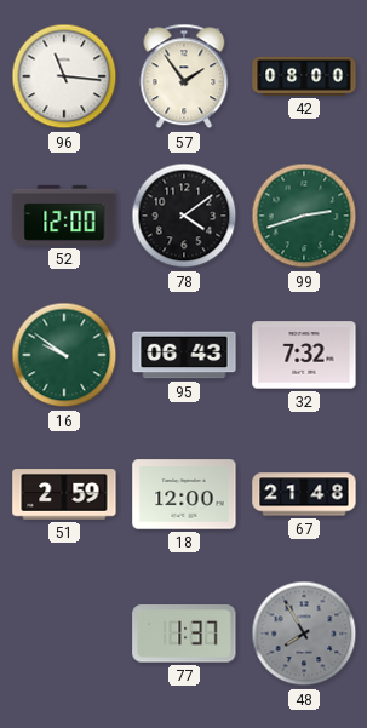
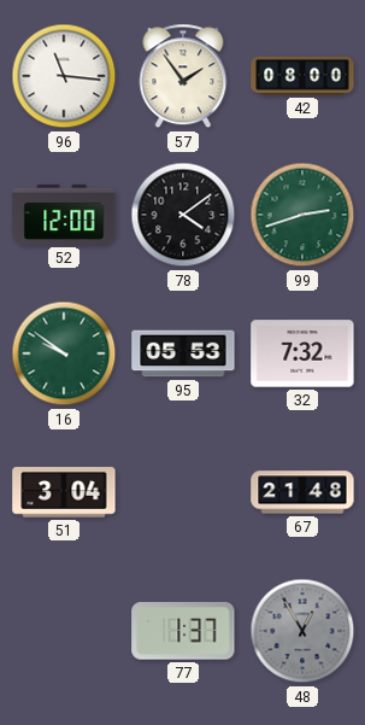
95: 06:43 -> 05:53 (183, 353)
51: 2:59 -> 3:04 (64, 492)
18: 12:00 -> none (184, 494)
48: 7:55 -> 12:55 (302, 631)
